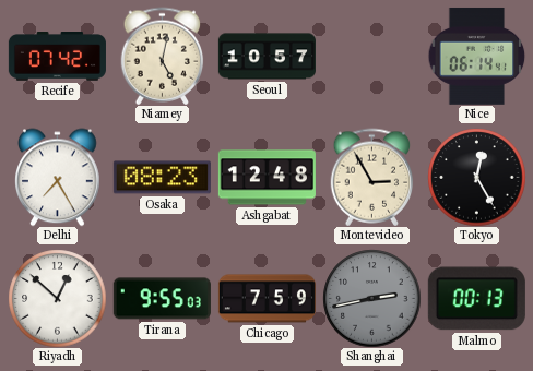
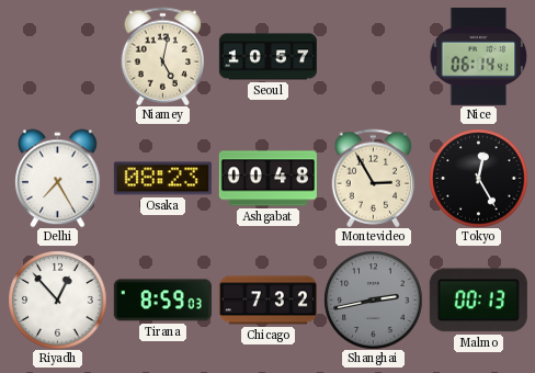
Recife: 07:42 -> none (57, 57)
Ashgabat: 12:48 -> 00:48 (267, 179)
Riyadh: 12:52 -> 12:53 (57, 299)
Tirana: 9:55 -> 8:59 (162, 301)
Chicago: 7:59 -> 7:32 (267, 301)
